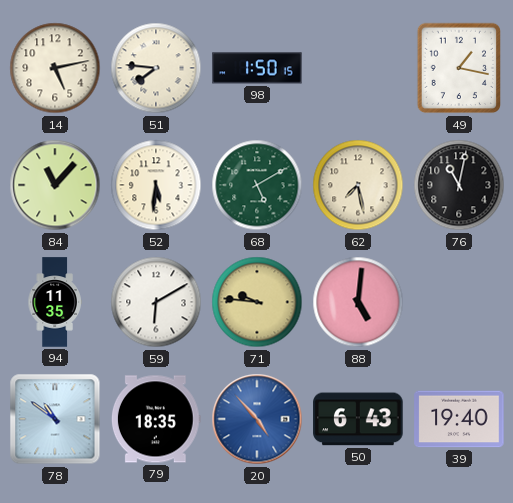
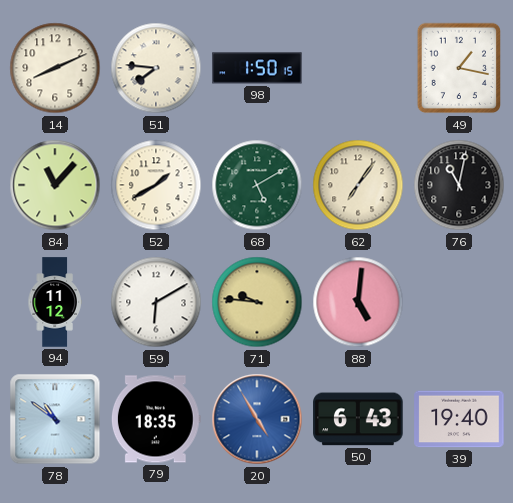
14: 5:13 -> 8:11 (55, 68)
52: 5:31 -> 1:40 (156, 185)
62: 7:28 -> 7:06 (358, 185)
94: 11:35 -> 11:12 (55, 302)
20: 4:53 -> 4:55 (257, 419)
